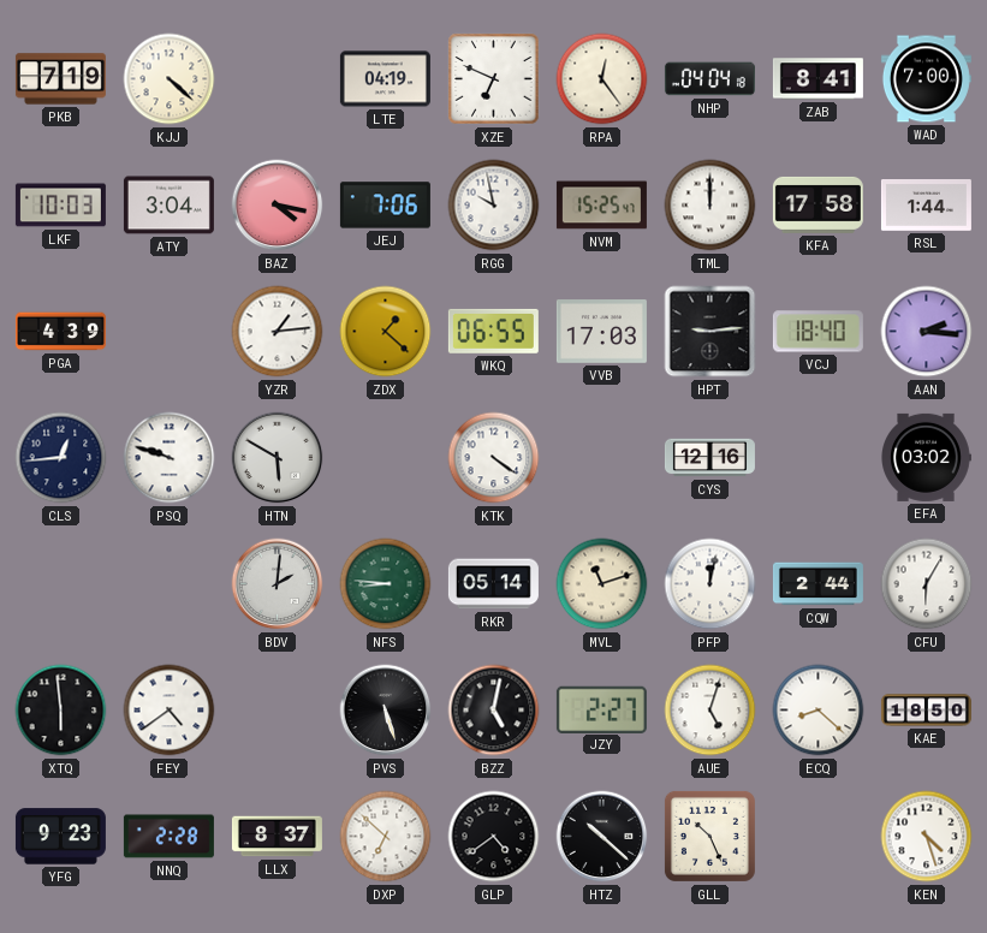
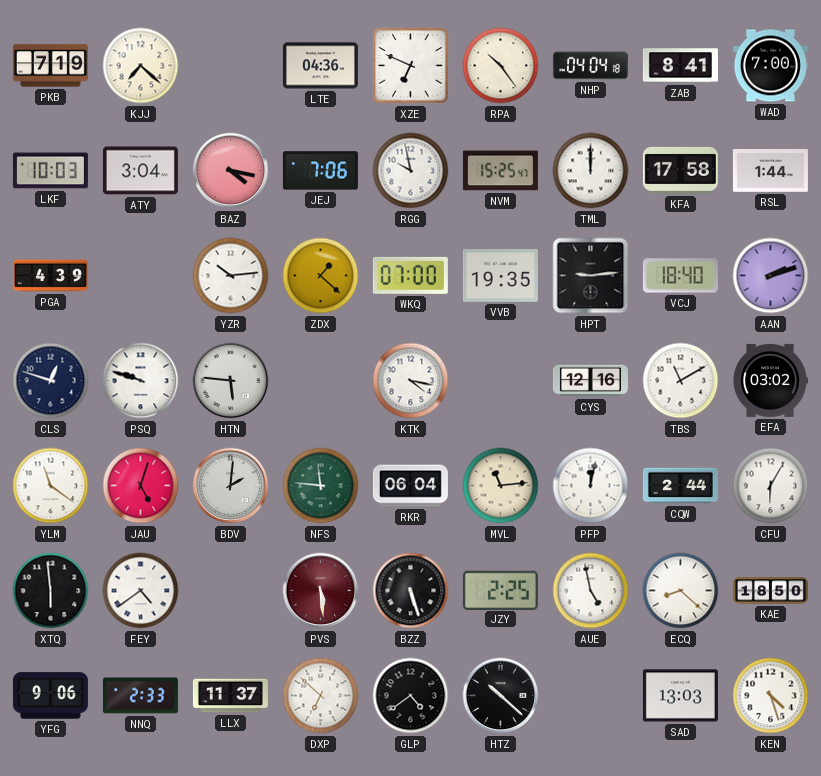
KJJ: 4:22 -> 7:22 (141, 66)
LTE: 04:19 -> 04:36 (320, 66)
RPA: 12:24 -> 10:24 (501, 66)
YZR: 1:14 -> 10:14 (231, 276)
WKQ: 06:55 -> 07:00 (410, 275)
VVB: 17:03 -> 19:35 (500, 276)
AAN: 2:16 -> 2:12 (771, 276)
CLS: 12:44 -> 12:48 (51, 381)
HTN: 5:50 -> 5:46 (231, 381)
KTK: 4:21 -> 4:17 (411, 381)
TBS: none -> 11:10 (681, 381)
YLM: none -> 11:21 (51, 486)
JAU: none -> 5:03 (141, 486)
NFS: 8:46 -> 11:46 (321, 486)
RKR: 05:14 -> 06:04 (410, 486)
MVL: 11:12 -> 11:14 (501, 486)
PVS: 5:27 -> 5:29 (321, 591)
PVS dial: black -> burgundy (321, 591)
BZZ: 5:02 -> 5:27 (411, 591)
JZY: 2:27 -> 2:25 (500, 590)
AUE: 5:03 -> 4:58 (591, 591)
YFG: 9:23 -> 9:06 (50, 696)
NNQ: 2:28 -> 2:33 (140, 696)
LLX: 8:37 -> 11:37 (230, 696)
GLL: 10:26 -> none (709, 836)
SAD: none -> 13:03 (680, 696)
